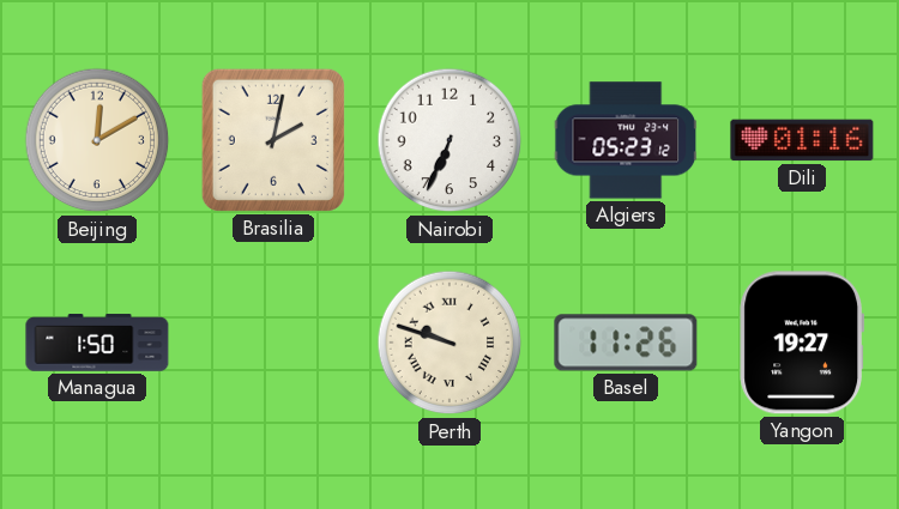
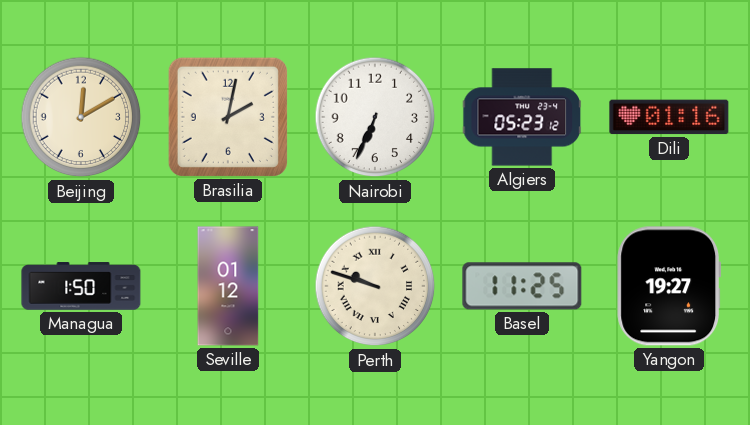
Seville: none -> 01:12 (228, 286)
Basel: 11:26 -> 11:25 (522, 286)
